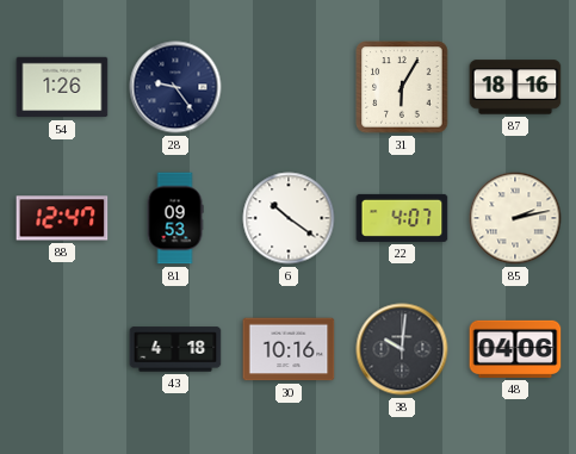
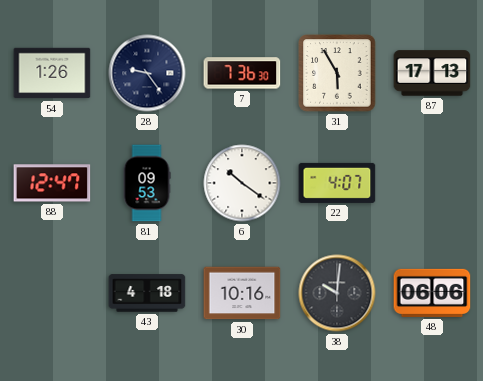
7: none -> 7:36 (242, 73)
31: 6:05 -> 5:55 (337, 73)
87: 18:16 -> 17:13 (432, 73)
85: 2:13 -> none (515, 218)
48: 04:06 -> 06:06 (432, 293)
